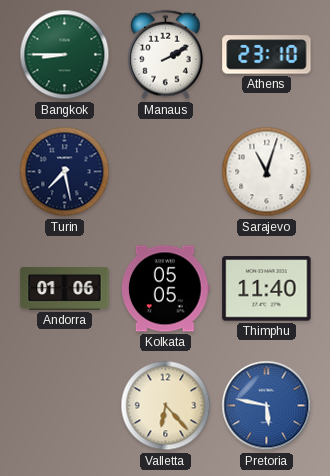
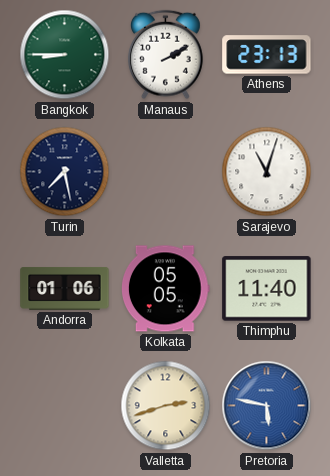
Athens: 23:10 -> 23:13 (267, 55)
Valletta: 6:23 -> 2:42 (166, 406)
